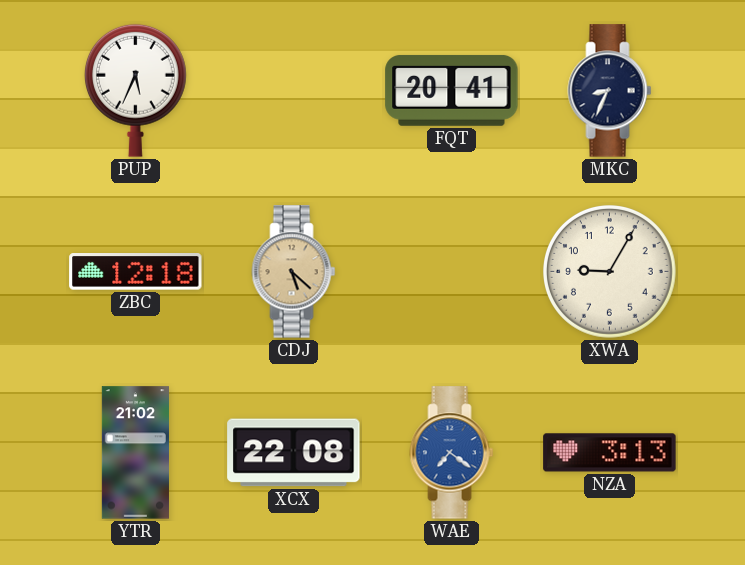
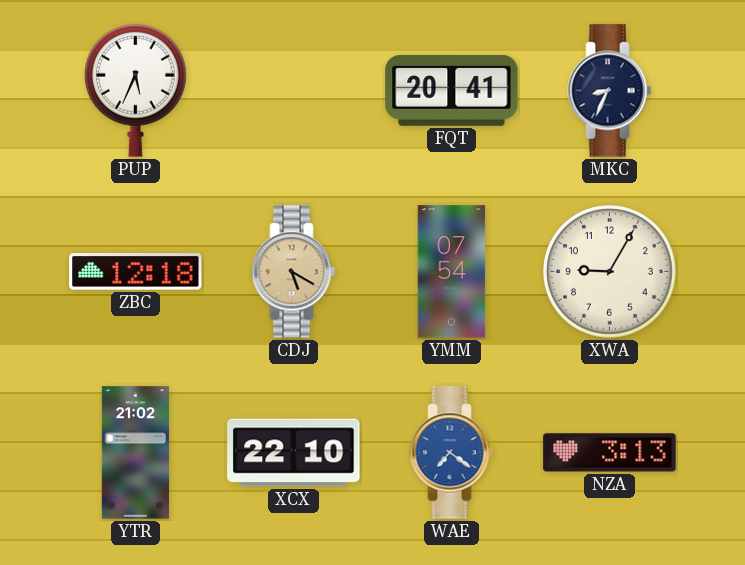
CDJ: 5:22 -> 5:20 (294, 272)
YMM: none -> 07:54 (452, 272)
XCX: 22:08 -> 22:10 (294, 453)
